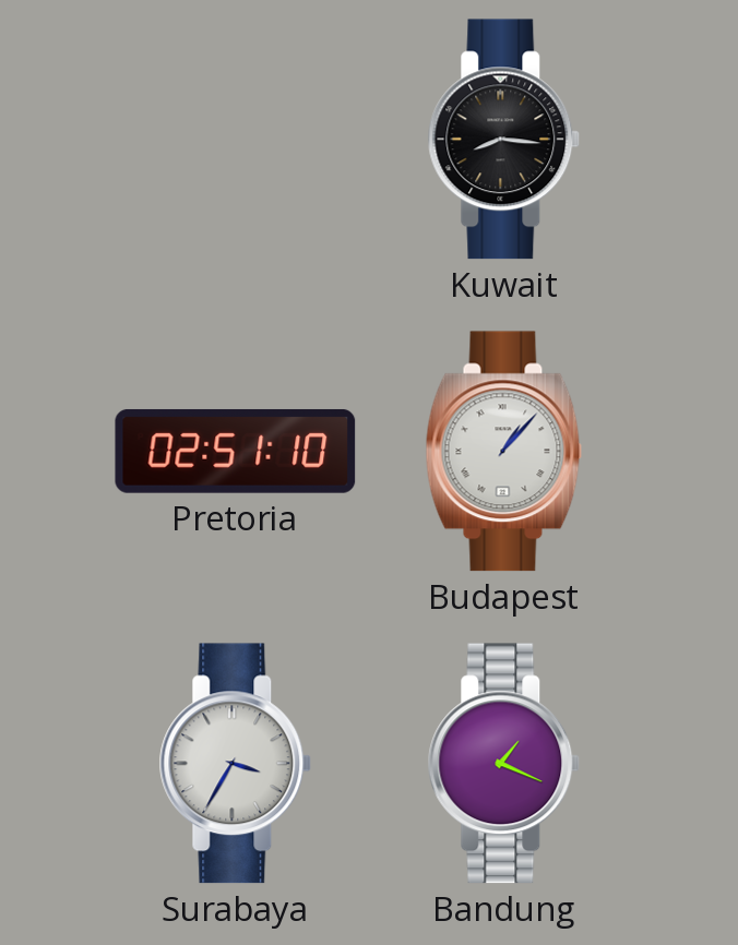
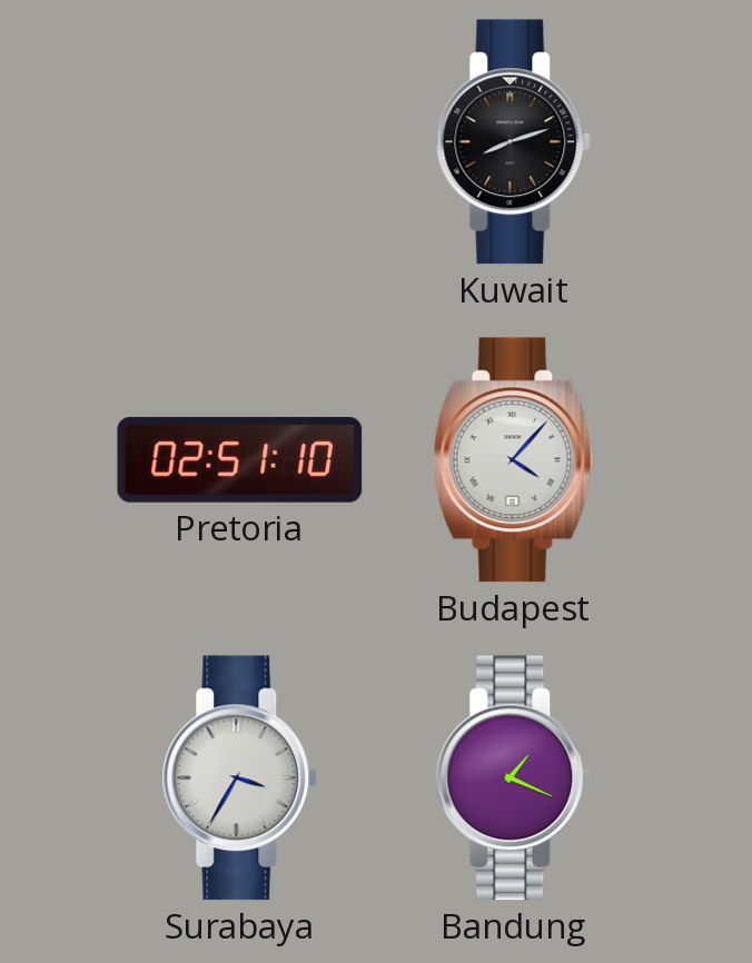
Kuwait: 8:16 -> 8:12 (514, 142)
Budapest: 1:07 -> 4:07 (514, 460)
